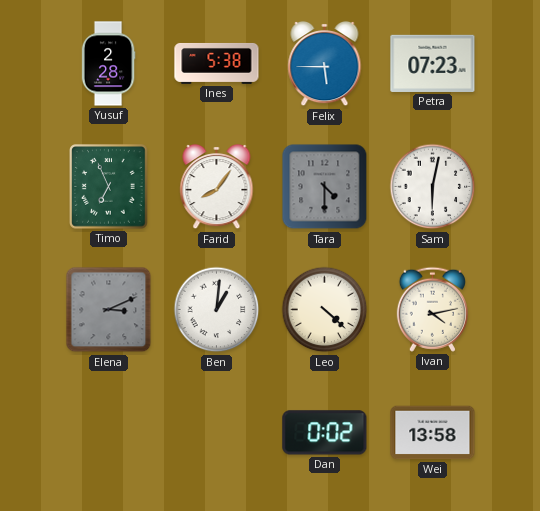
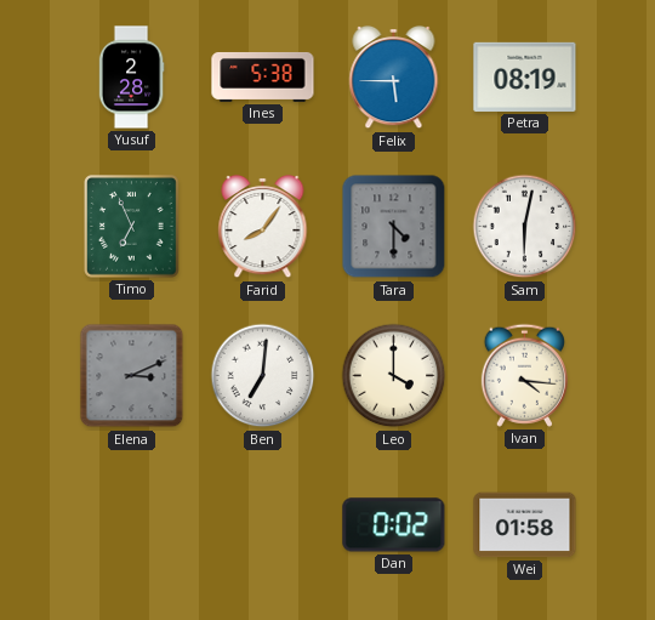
Petra: 07:23 -> 08:19 (525, 76)
Ben: 1:01 -> 7:01 (263, 376)
Leo: 4:22 -> 4:00 (394, 376)
Ivan: 4:13 -> 4:16 (524, 375)
Wei: 13:58 -> 01:58 (525, 525)
